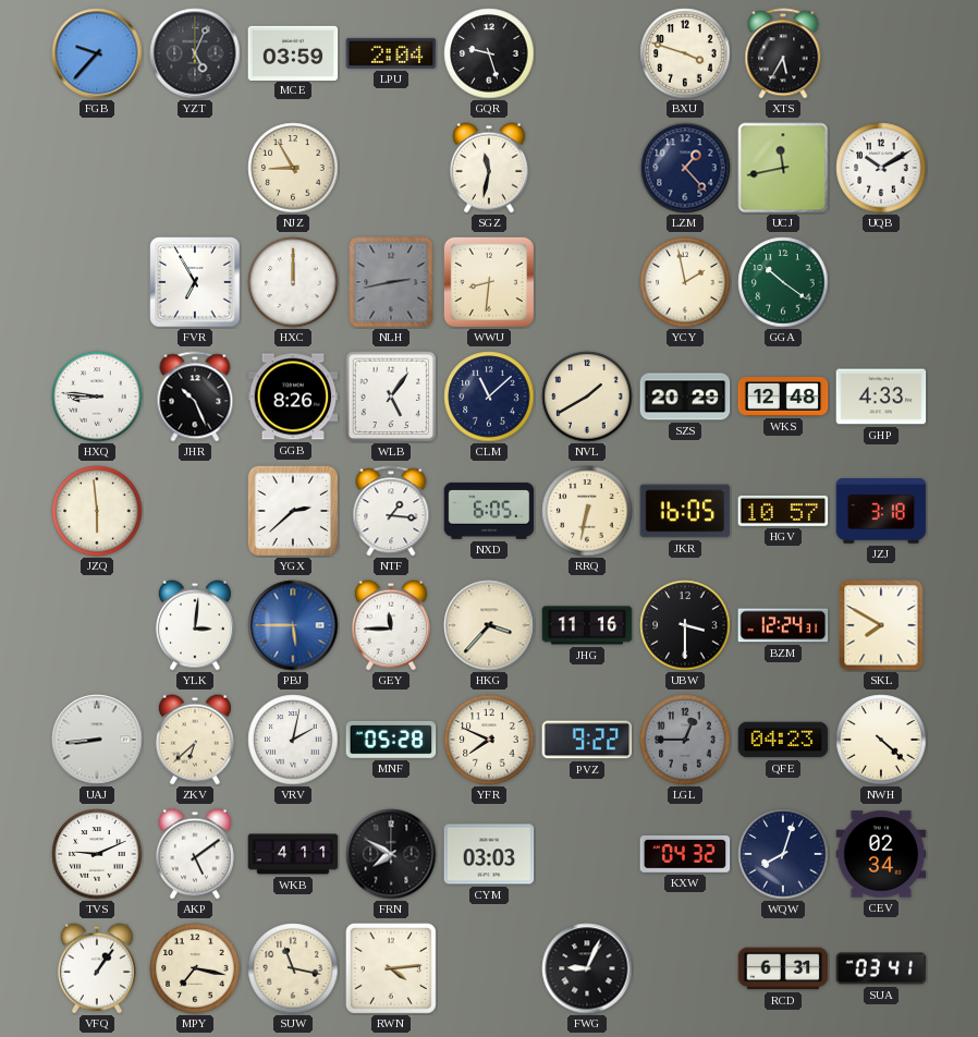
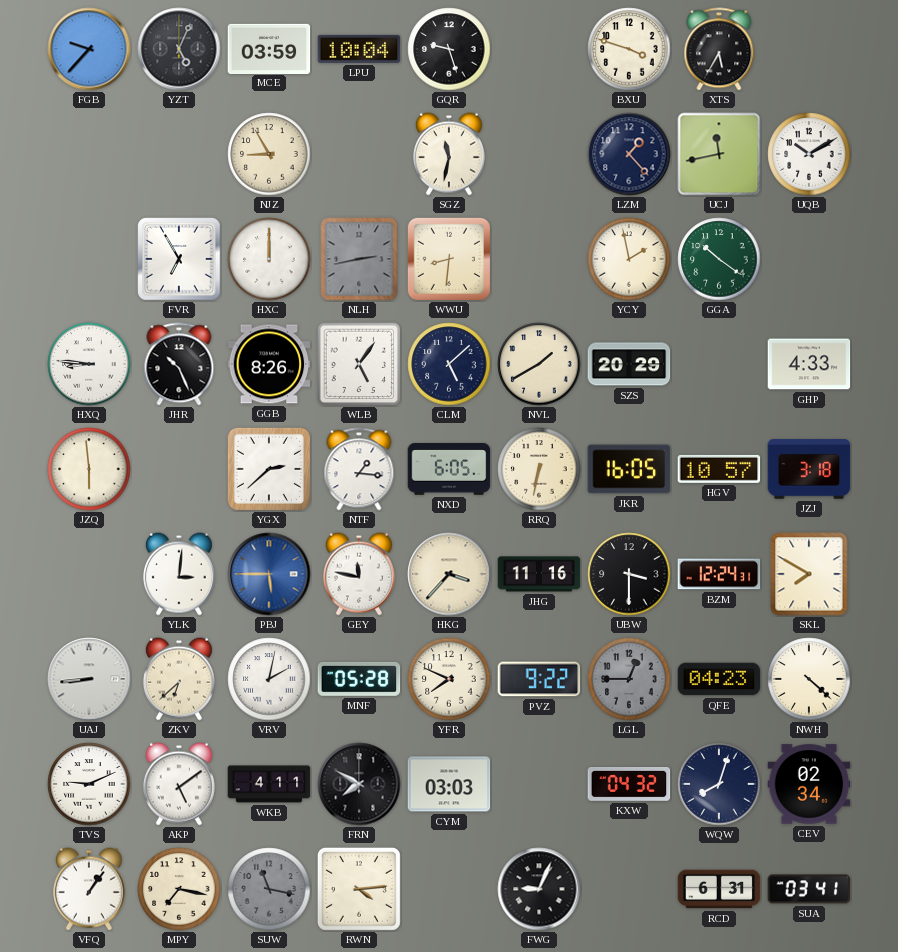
LPU: 2:04 -> 10:04 (359, 49)
CLM: 11:08 -> 5:08 (449, 364)
WKS: 12:48 -> none (783, 398)
GEY: 11:45 -> 11:47 (359, 574)
SUW dial: cream -> grey (269, 889)
